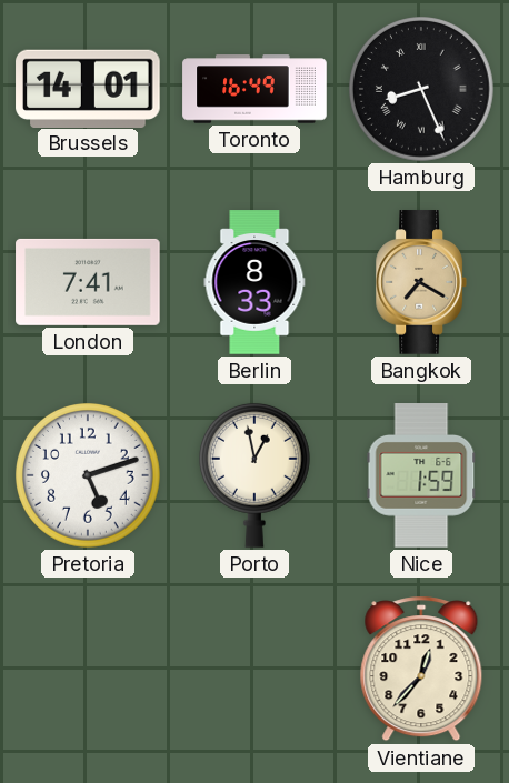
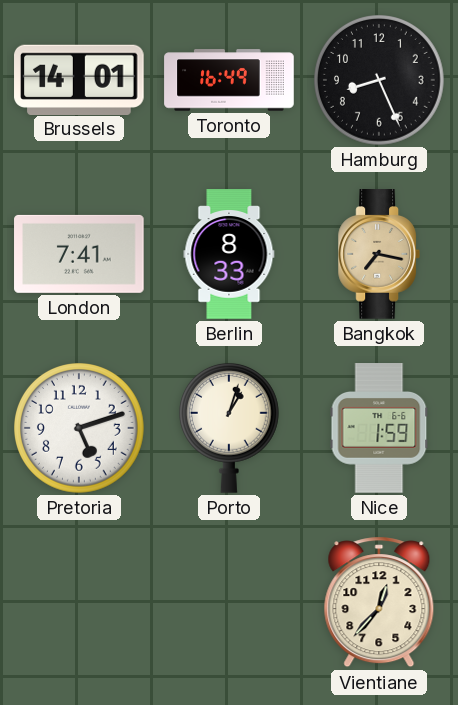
Hamburg numerals: Roman -> Arabic (380, 81)
Bangkok: 7:20 -> 7:17 (379, 254)
Porto: 12:58 -> 1:03 (229, 428)
